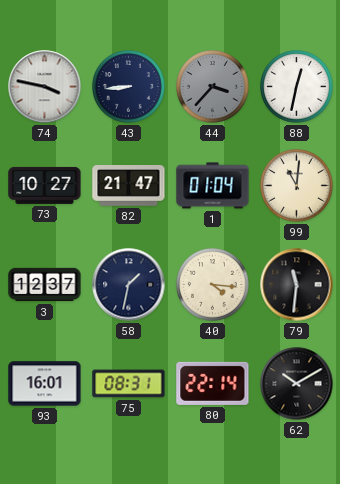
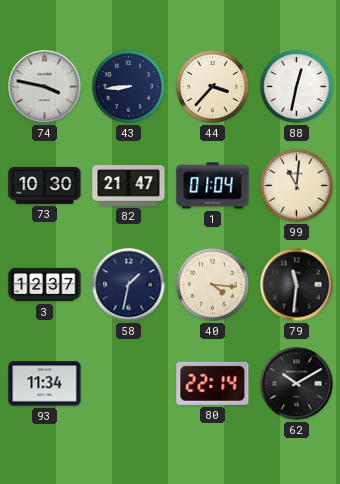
44 dial: grey -> cream (213, 87)
73: 10:27 -> 10:30 (45, 185)
93: 16:01 -> 11:34 (45, 384)
75: 08:31 -> none (129, 384)
